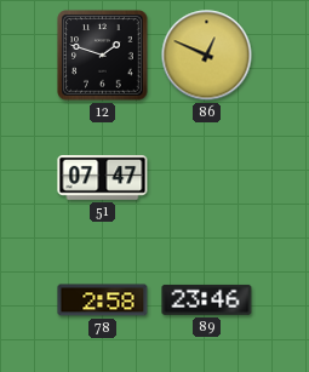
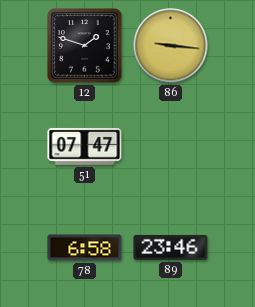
86: 12:49 -> 9:16 (171, 46)
78: 2:58 -> 6:58 (85, 248)
